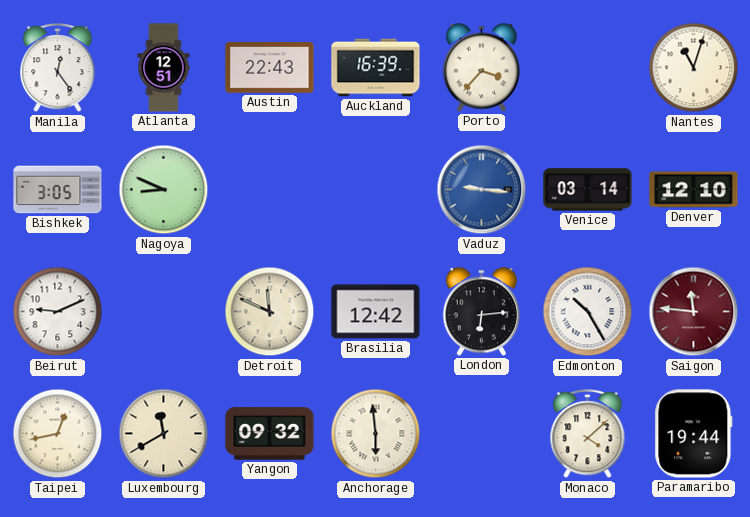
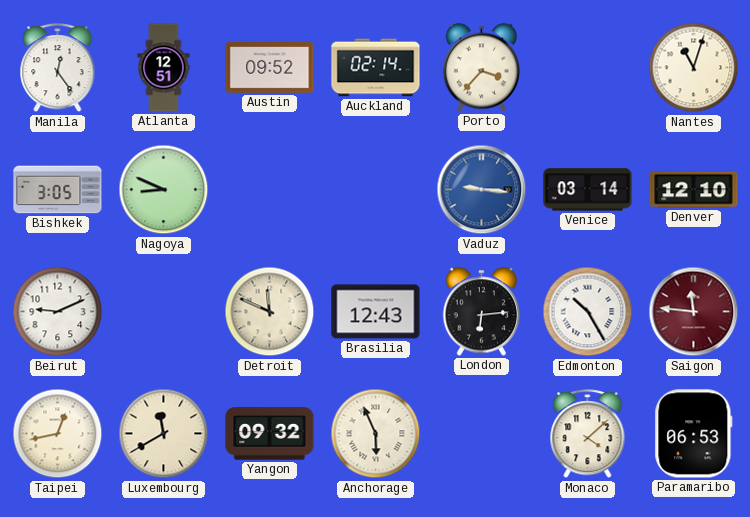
Austin: 22:43 -> 09:52 (270, 68)
Auckland: 16:39 -> 02:14 (376, 68)
Brasilia: 12:42 -> 12:43 (376, 312)
Anchorage: 5:59 -> 5:56 (376, 434)
Paramaribo: 19:44 -> 06:53 (694, 434)
